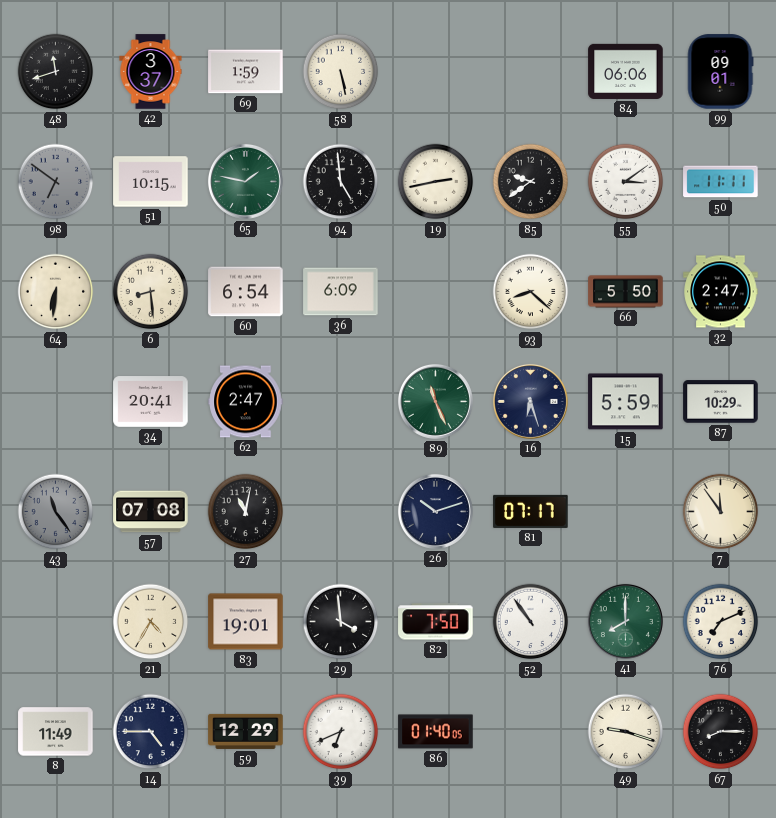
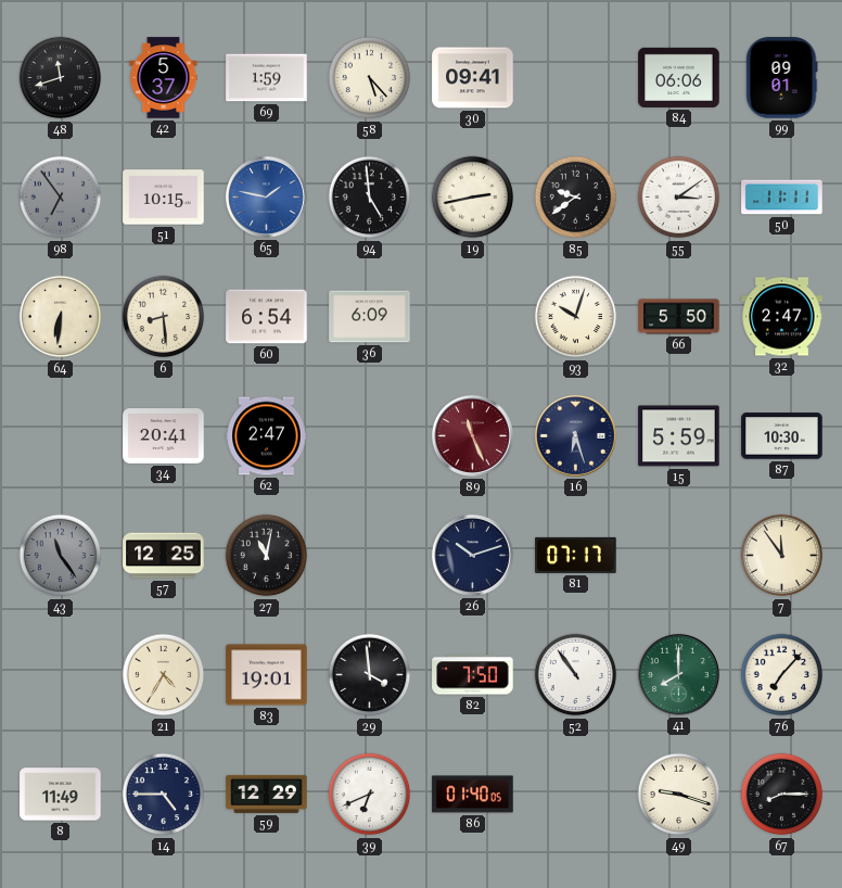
42: 3:37 -> 5:37 (164, 78)
58: 5:28 -> 5:23 (370, 78)
30: none -> 09:41 (473, 78)
98: 6:51 -> 6:54 (61, 198)
65 dial: green -> blue (266, 196)
93: 8:22 -> 10:03 (576, 317)
89 dial: green -> burgundy (472, 435)
87: 10:29 -> 10:30 (782, 436)
57: 07:08 -> 12:25 (164, 556)
76: 7:11 -> 7:07 (782, 675)
